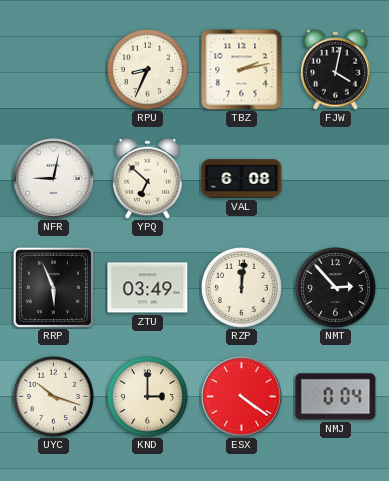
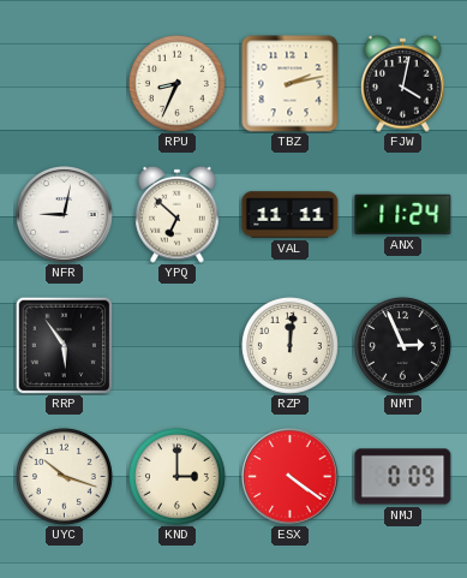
VAL: 6:08 -> 11:11 (291, 215)
ANX: none -> 11:24 (403, 214)
RRP: 5:56 -> 5:54 (64, 345)
ZTU: 03:49 -> none (148, 288)
NMT: 2:53 -> 2:56 (402, 345)
NMJ: 0:04 -> 0:09 (403, 477)
